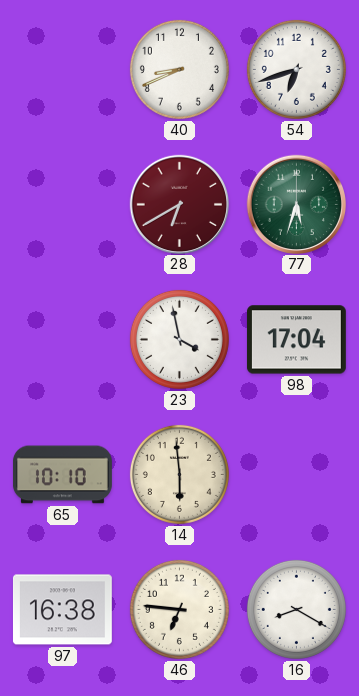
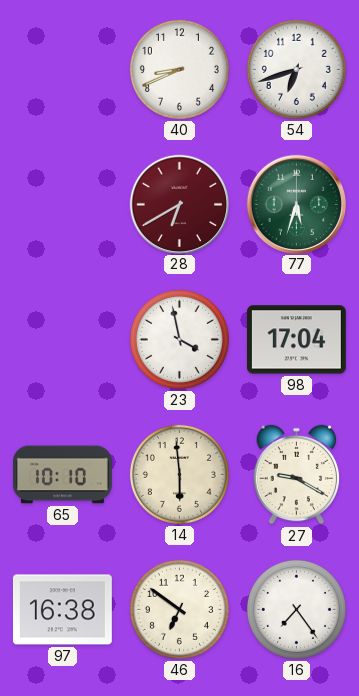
27: none -> 9:20 (297, 475)
46: 6:46 -> 6:51 (179, 609)
16: 8:20 -> 7:24 (296, 609)
